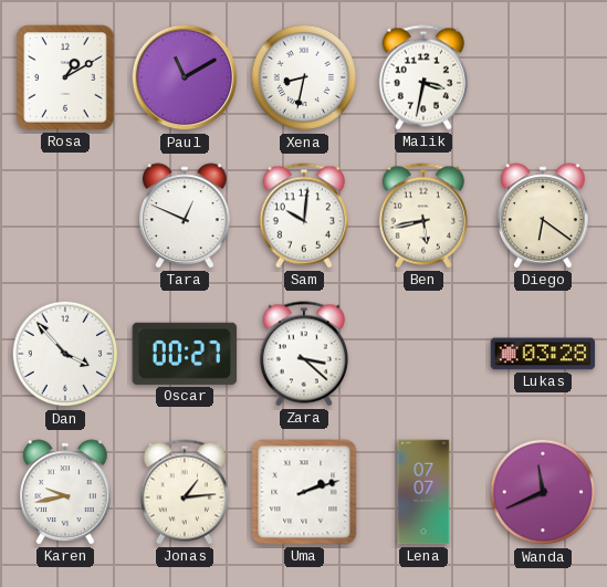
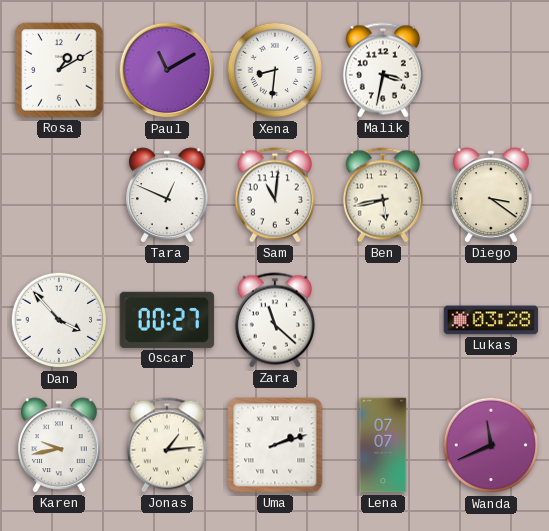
Xena: 8:32 -> 8:31 (275, 70)
Sam: 10:01 -> 11:01 (275, 195)
Diego: 6:21 -> 3:21 (491, 195)
Zara: 3:22 -> 11:22 (275, 320)
